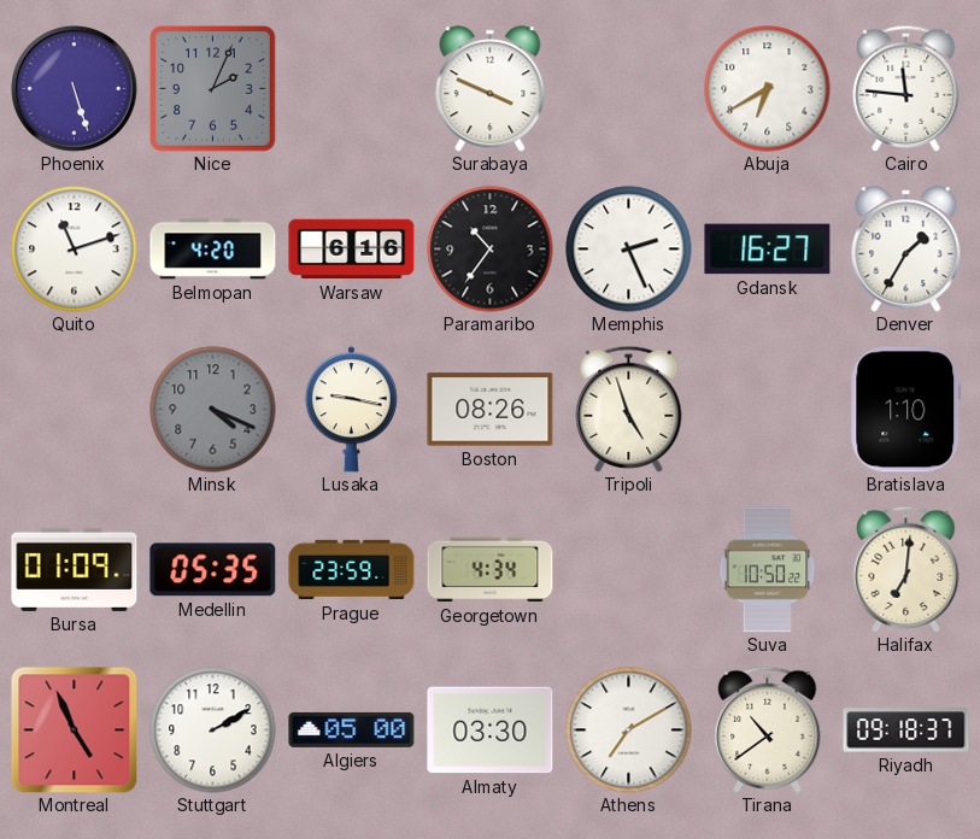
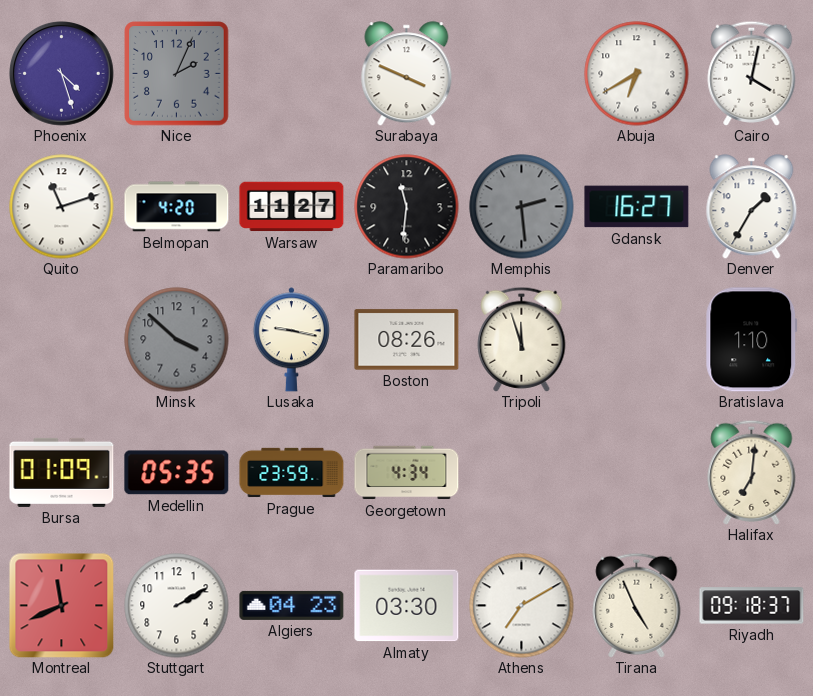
Phoenix: 5:27 -> 4:27 (62, 74)
Cairo: 11:46 -> 4:02 (752, 73)
Warsaw: 6:16 -> 11:27 (292, 207)
Paramaribo: 10:36 -> 11:31 (407, 207)
Memphis: 2:26 -> 2:29 (522, 207)
Memphis dial: white -> grey (522, 207)
Minsk: 4:19 -> 3:52 (177, 340)
Tripoli: 4:57 -> 11:57 (522, 339)
Suva: 10:50 -> none (768, 570)
Montreal: 4:56 -> 11:41 (61, 605)
Algiers: 05:00 -> 04:23 (292, 605)
Tirana: 10:39 -> 4:56 (637, 605)
